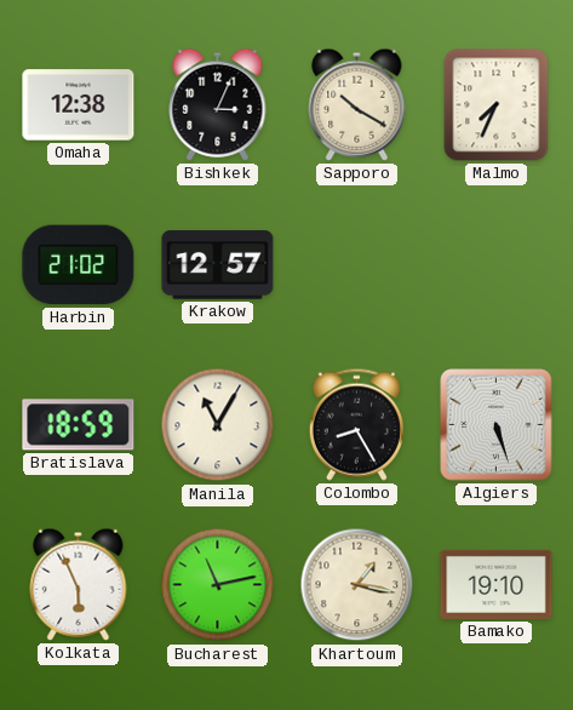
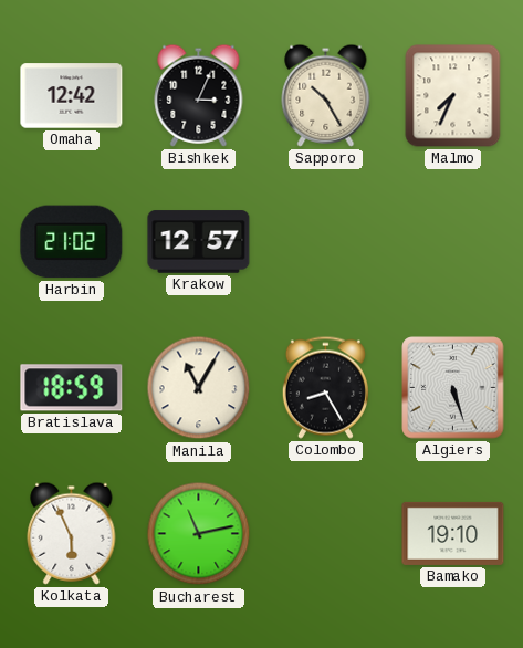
Omaha: 12:38 -> 12:42 (72, 96)
Sapporo: 10:20 -> 10:25 (326, 95)
Khartoum: 1:17 -> none (357, 585)
